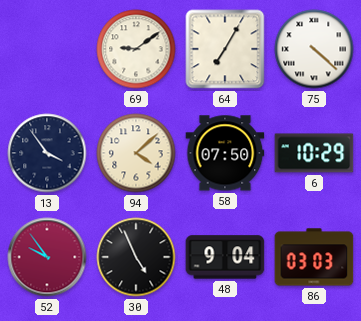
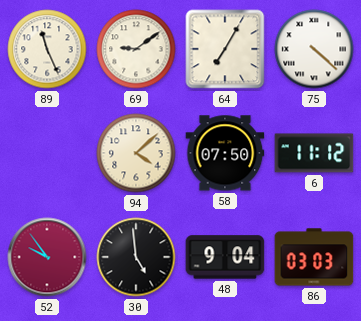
89: none -> 11:26 (47, 49)
13: 3:54 -> none (47, 153)
6: 10:29 -> 11:12 (314, 153)
30: 4:56 -> 4:59 (136, 257)
